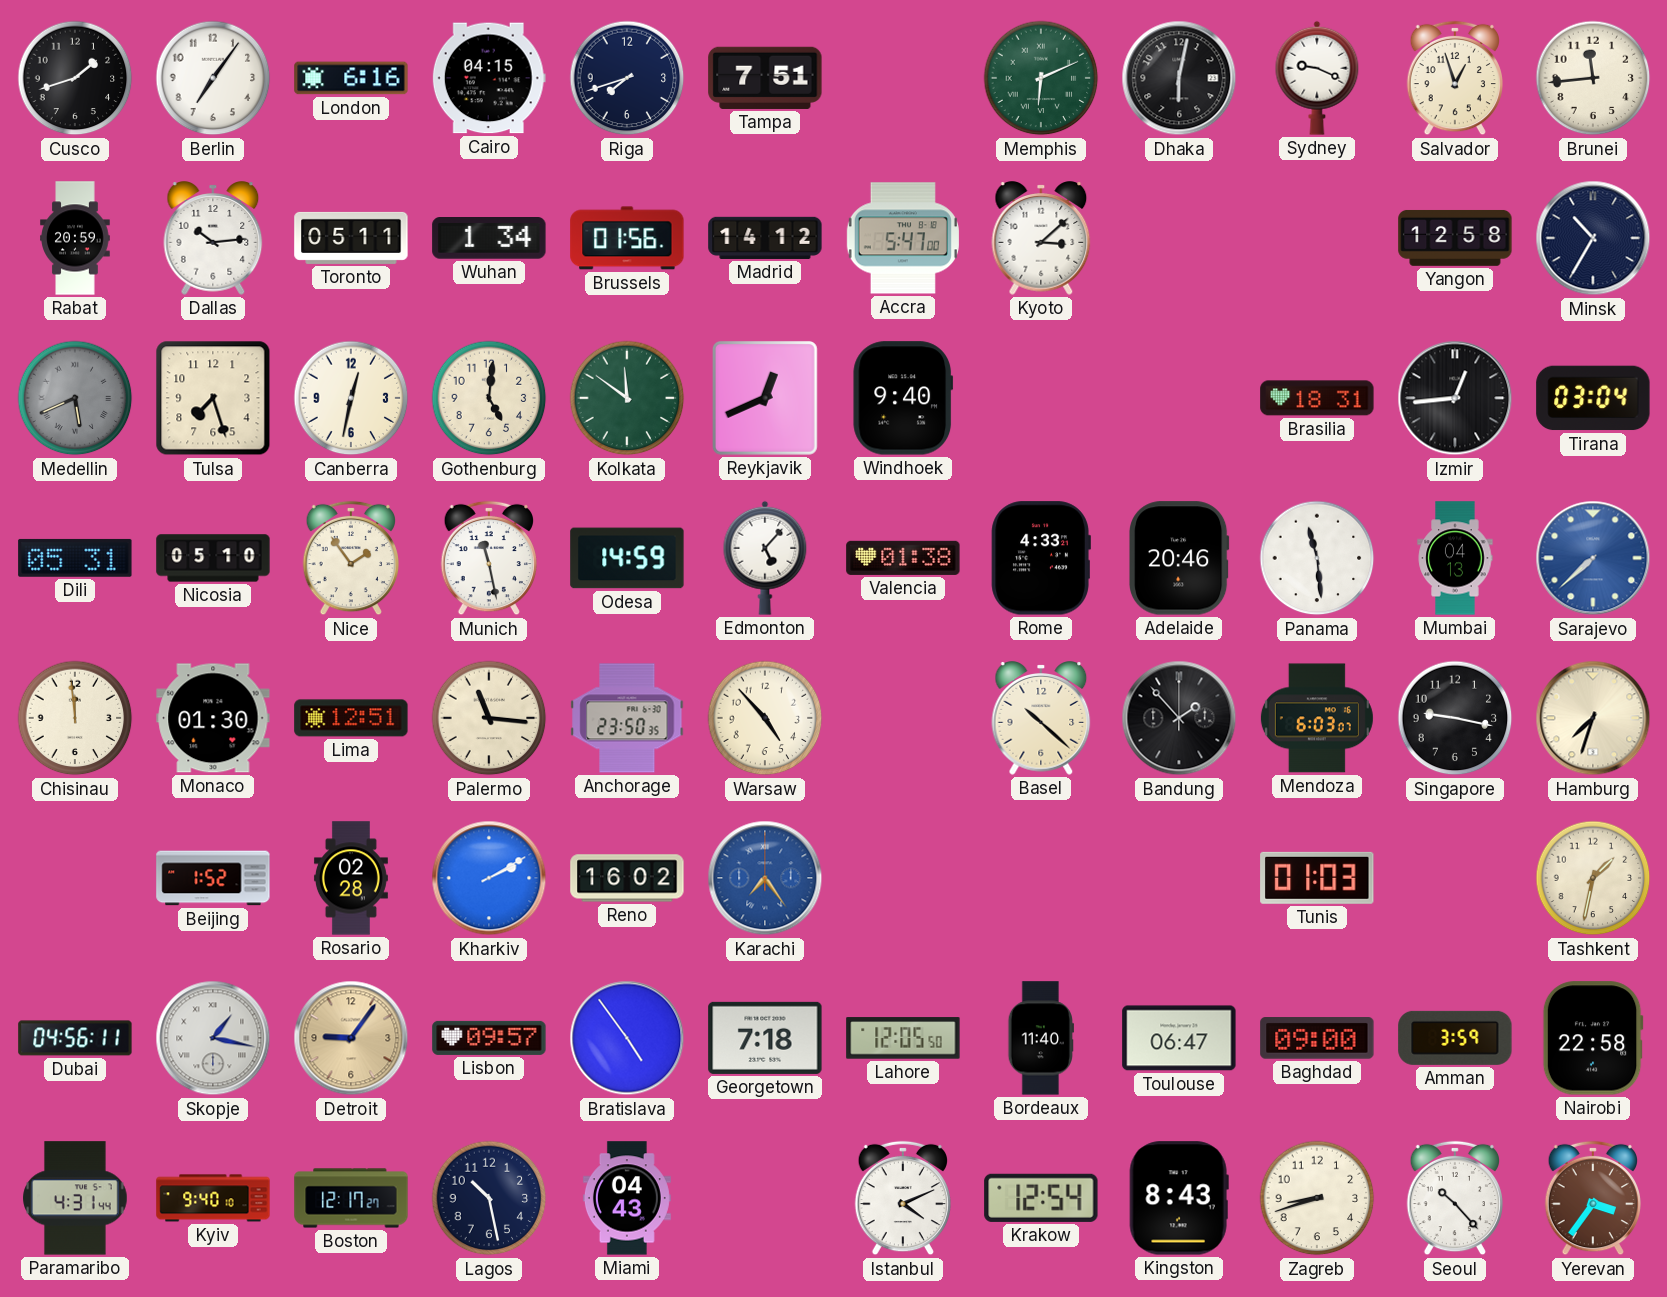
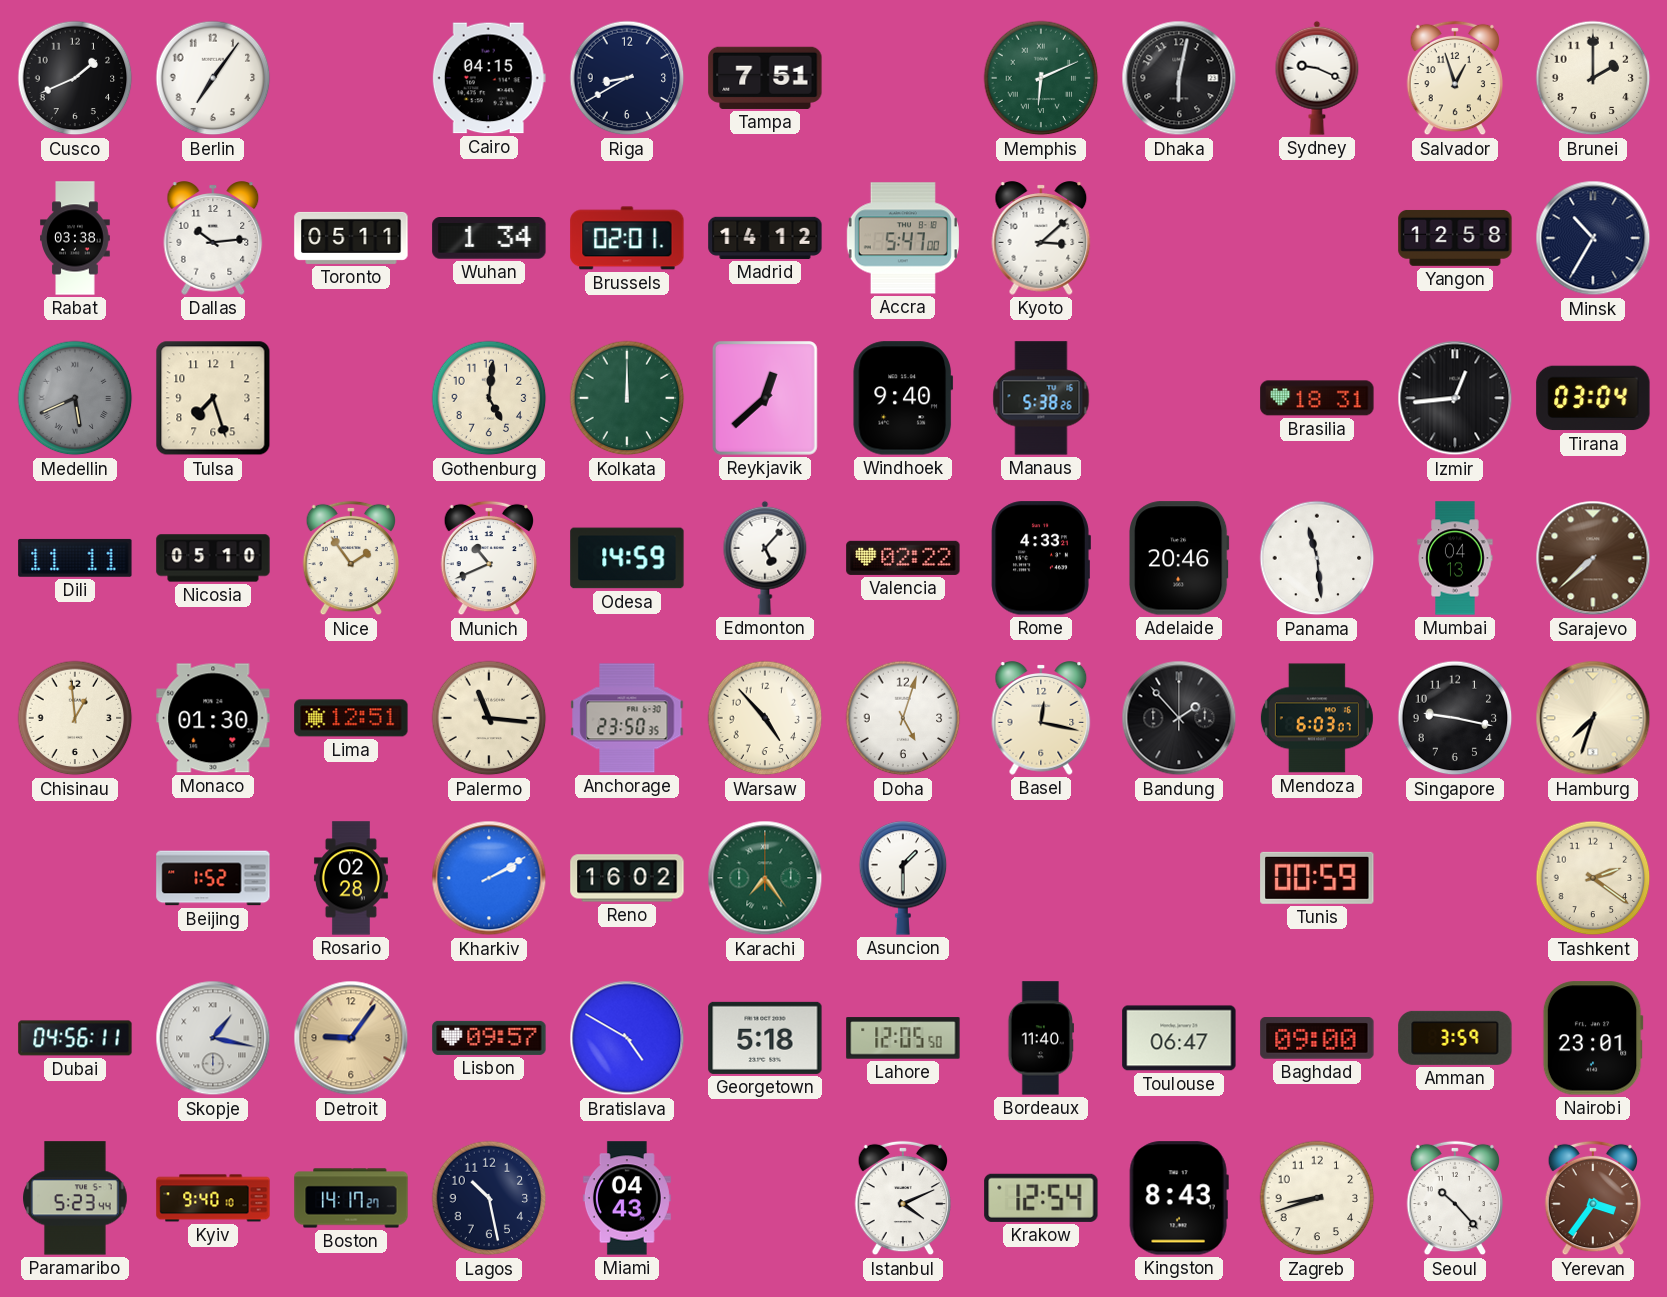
Cusco: 1:42 -> 1:41 (75, 78)
London: 6:16 -> none (351, 78)
Riga: 7:42 -> 8:40 (627, 78)
Brunei: 11:44 -> 2:00 (1593, 78)
Rabat: 20:59 -> 03:38 (75, 238)
Brussels: 01:56 -> 02:01 (627, 238)
Canberra: 12:32 -> none (351, 398)
Kolkata: 11:51 -> 12:00 (627, 398)
Reykjavik: 12:41 -> 12:38 (765, 398)
Manaus: none -> 5:38 (1041, 398)
Dili: 05:31 -> 11:11 (75, 558)
Munich: 11:28 -> 10:41 (488, 558)
Valencia: 01:38 -> 02:22 (903, 558)
Sarajevo dial: blue -> brown (1593, 558)
Chisinau: 11:59 -> 12:59 (75, 718)
Doha: none -> 5:03 (903, 718)
Basel: 10:22 -> 12:17 (1041, 718)
Karachi dial: blue -> green (765, 878)
Asuncion: none -> 1:30 (903, 878)
Tunis: 01:03 -> 00:59 (1317, 878)
Tashkent: 1:32 -> 2:21 (1593, 878)
Bratislava: 4:54 -> 4:50 (627, 1038)
Georgetown: 7:18 -> 5:18 (765, 1038)
Nairobi: 22:58 -> 23:01 (1593, 1038)
Paramaribo: 4:31 -> 5:23 (75, 1198)
Boston: 12:17 -> 14:17 (351, 1198)
